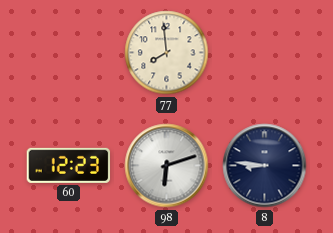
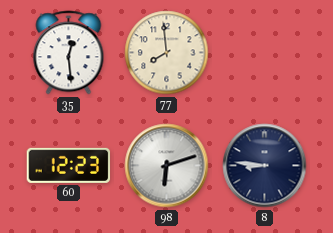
35: none -> 12:29 (69, 53)
